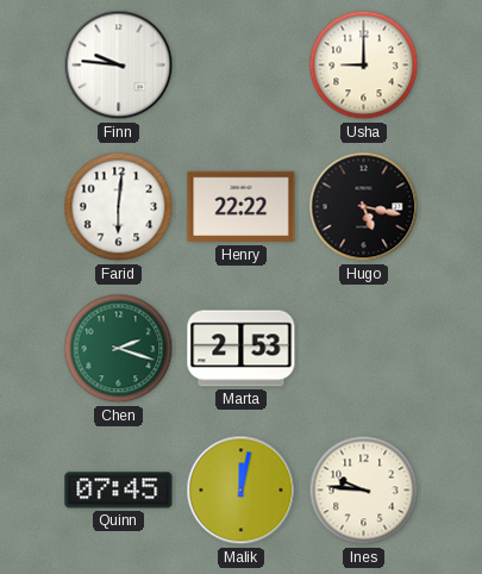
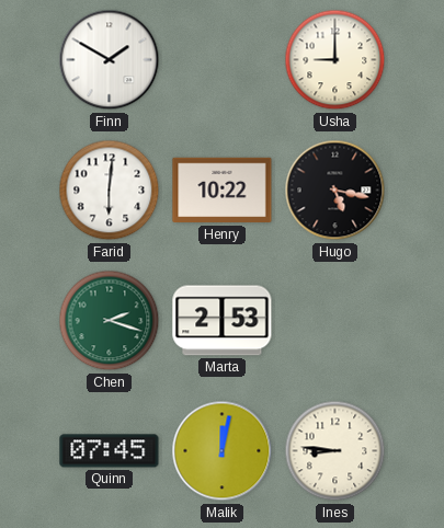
Finn: 9:46 -> 1:50 (110, 60)
Henry: 22:22 -> 10:22 (223, 191)
Ines: 9:46 -> 8:46 (335, 451)
